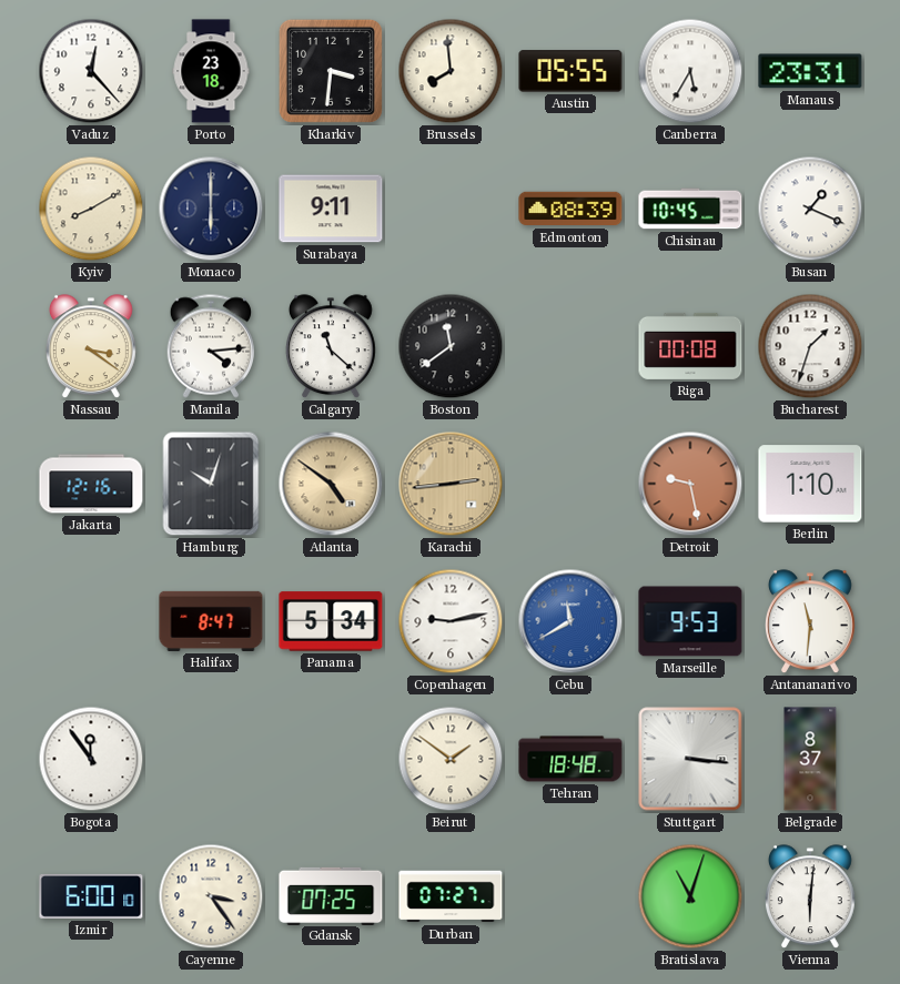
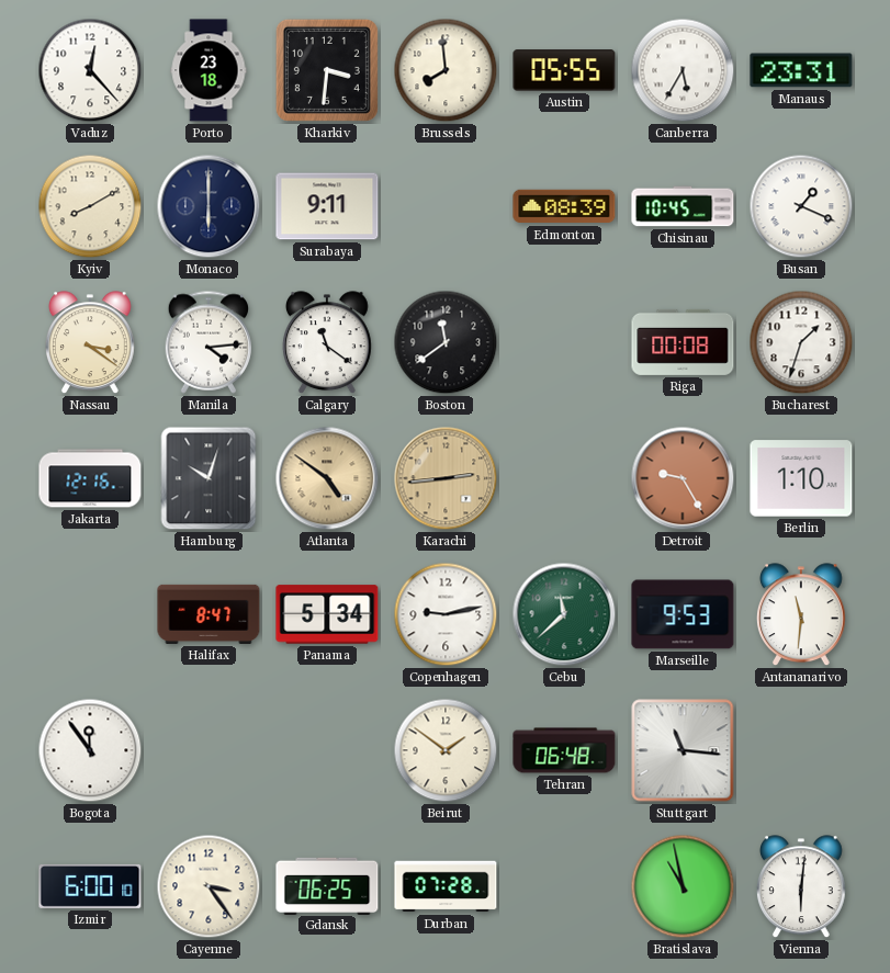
Calgary: 11:22 -> 11:21 (327, 343)
Detroit: 9:28 -> 9:25 (683, 478)
Cebu: 11:40 -> 11:38 (564, 614)
Cebu dial: blue -> green (564, 614)
Tehran: 18:48 -> 06:48 (564, 750)
Stuttgart: 3:16 -> 11:16 (683, 750)
Belgrade: 8:37 -> none (810, 759)
Gdansk: 07:25 -> 06:25 (327, 885)
Durban: 07:27 -> 07:28 (446, 886)
Bratislava: 11:03 -> 10:58 (683, 886)
